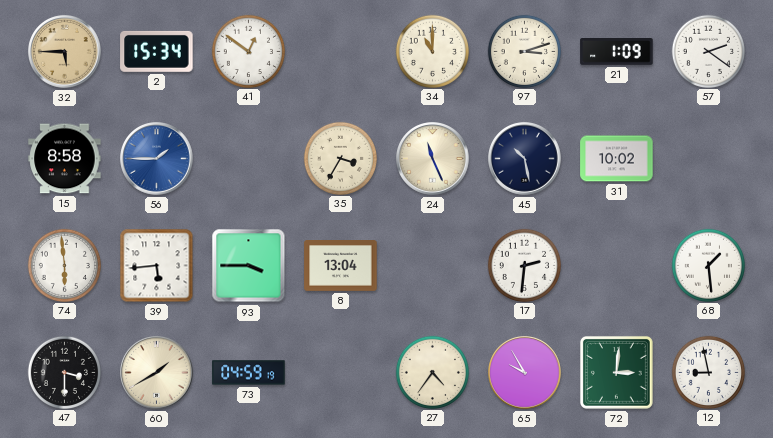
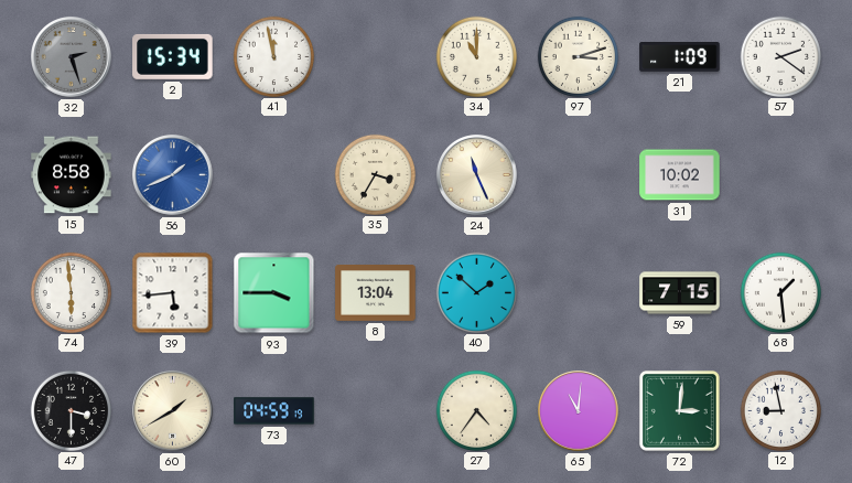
32: 5:45 -> 2:27 (72, 57)
32 dial: champagne -> grey (72, 57)
41: 12:51 -> 11:58 (273, 56)
56: 1:45 -> 1:41 (173, 175)
45: 10:28 -> none (525, 159)
40: none -> 1:52 (476, 292)
17: 2:31 -> none (524, 265)
59: none -> 7:15 (680, 293)
65: 9:55 -> 11:01 (579, 411)
